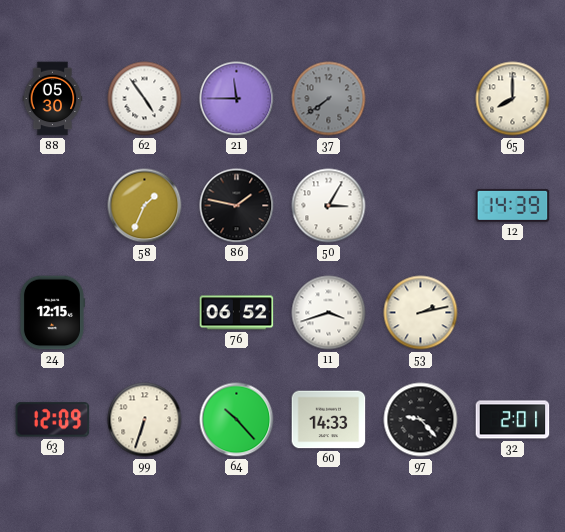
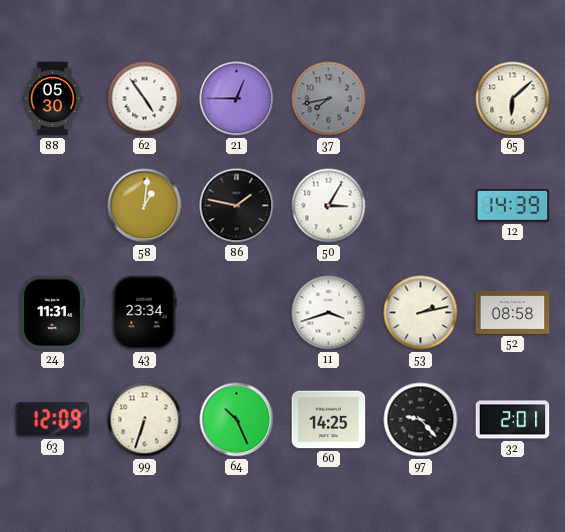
21: 11:45 -> 12:45 (237, 99)
37: 7:39 -> 7:43 (329, 99)
65: 8:00 -> 6:08 (513, 99)
58: 1:34 -> 1:01 (145, 206)
24: 12:15 -> 11:31 (52, 313)
43: none -> 23:34 (144, 313)
76: 06:52 -> none (237, 313)
52: none -> 08:58 (513, 312)
64: 10:23 -> 10:26 (237, 420)
60: 14:33 -> 14:25 (329, 420)
